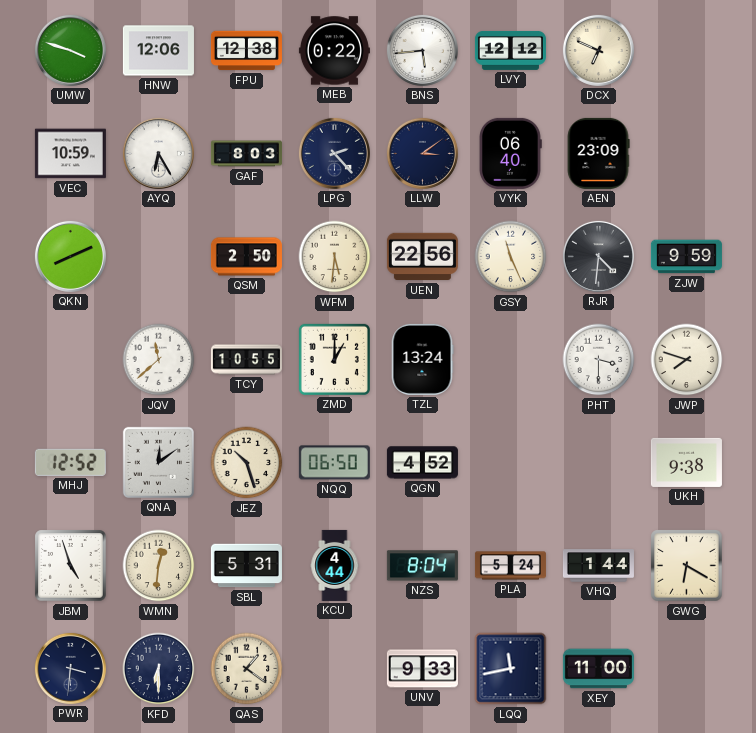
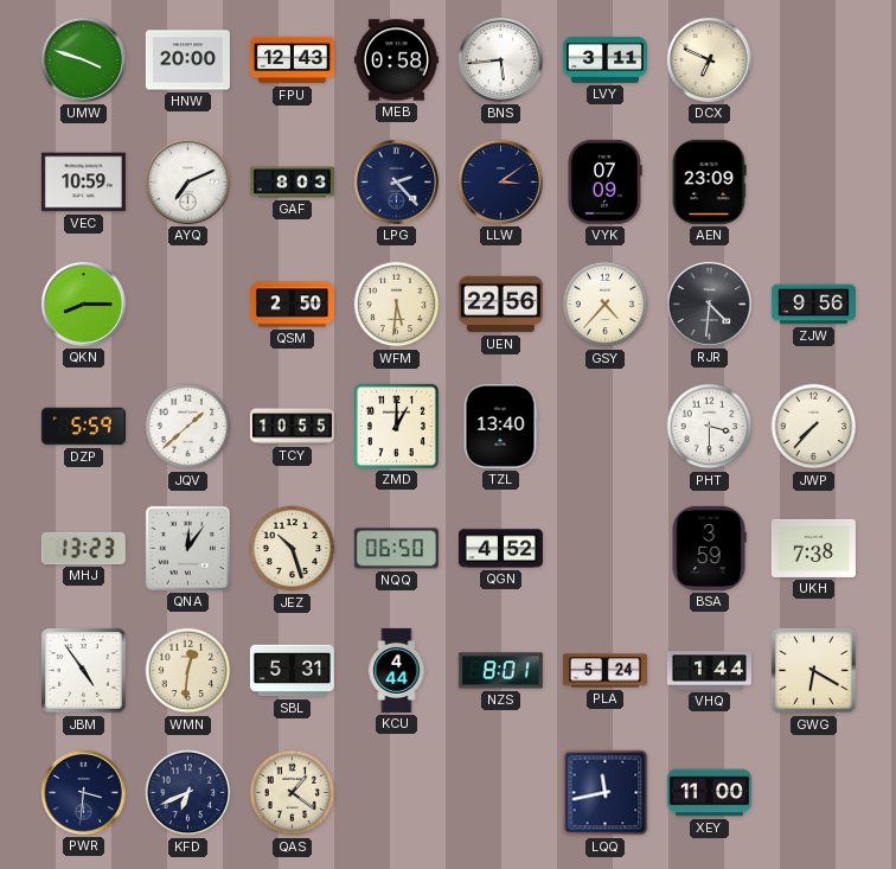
HNW: 12:06 -> 20:00 (187, 60)
FPU: 12:38 -> 12:43 (292, 60)
MEB: 0:22 -> 0:58 (396, 60)
LVY: 12:12 -> 3:11 (604, 59)
AYQ: 6:25 -> 7:11 (187, 181)
VYK: 06:40 -> 07:09 (604, 181)
QKN: 8:11 -> 8:15 (83, 303)
GSY: 11:26 -> 4:37 (606, 305)
ZJW: 9:59 -> 9:56 (813, 305)
DZP: none -> 5:59 (83, 427)
JQV: 11:38 -> 1:38 (188, 427)
TZL: 13:24 -> 13:40 (500, 426)
JWP: 7:48 -> 7:37 (814, 427)
MHJ: 12:52 -> 13:23 (83, 548)
QNA: 12:09 -> 12:06 (187, 548)
BSA: none -> 3:59 (709, 548)
UKH: 9:38 -> 7:38 (813, 548)
JBM: 4:57 -> 4:54 (84, 671)
NZS: 8:04 -> 8:01 (500, 671)
KFD: 6:30 -> 6:41 (188, 793)
UNV: 9:33 -> none (422, 669)
